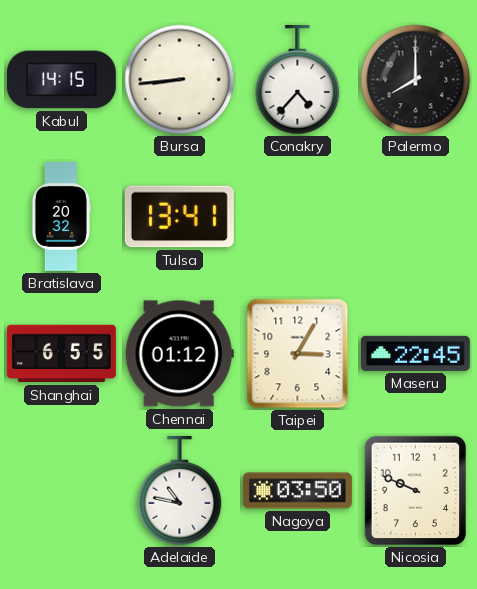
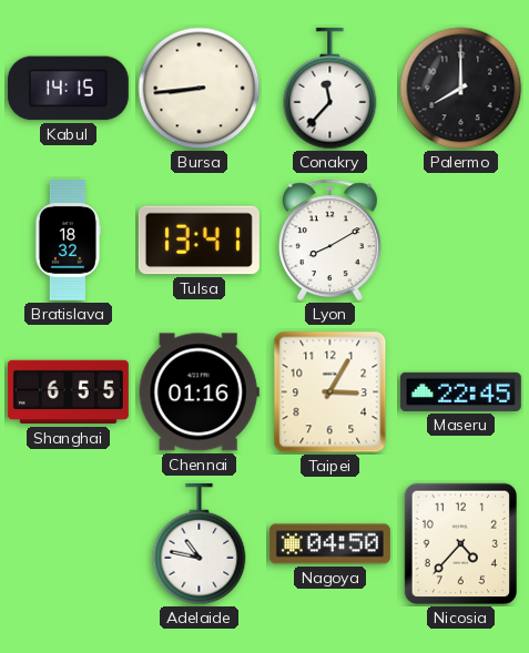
Conakry: 4:37 -> 11:37 (330, 89)
Bratislava: 20:32 -> 18:32 (67, 239)
Lyon: none -> 8:10 (329, 241)
Chennai: 01:12 -> 01:16 (199, 392)
Nagoya: 03:50 -> 04:50 (329, 544)
Nicosia: 9:49 -> 4:37 (461, 544)
